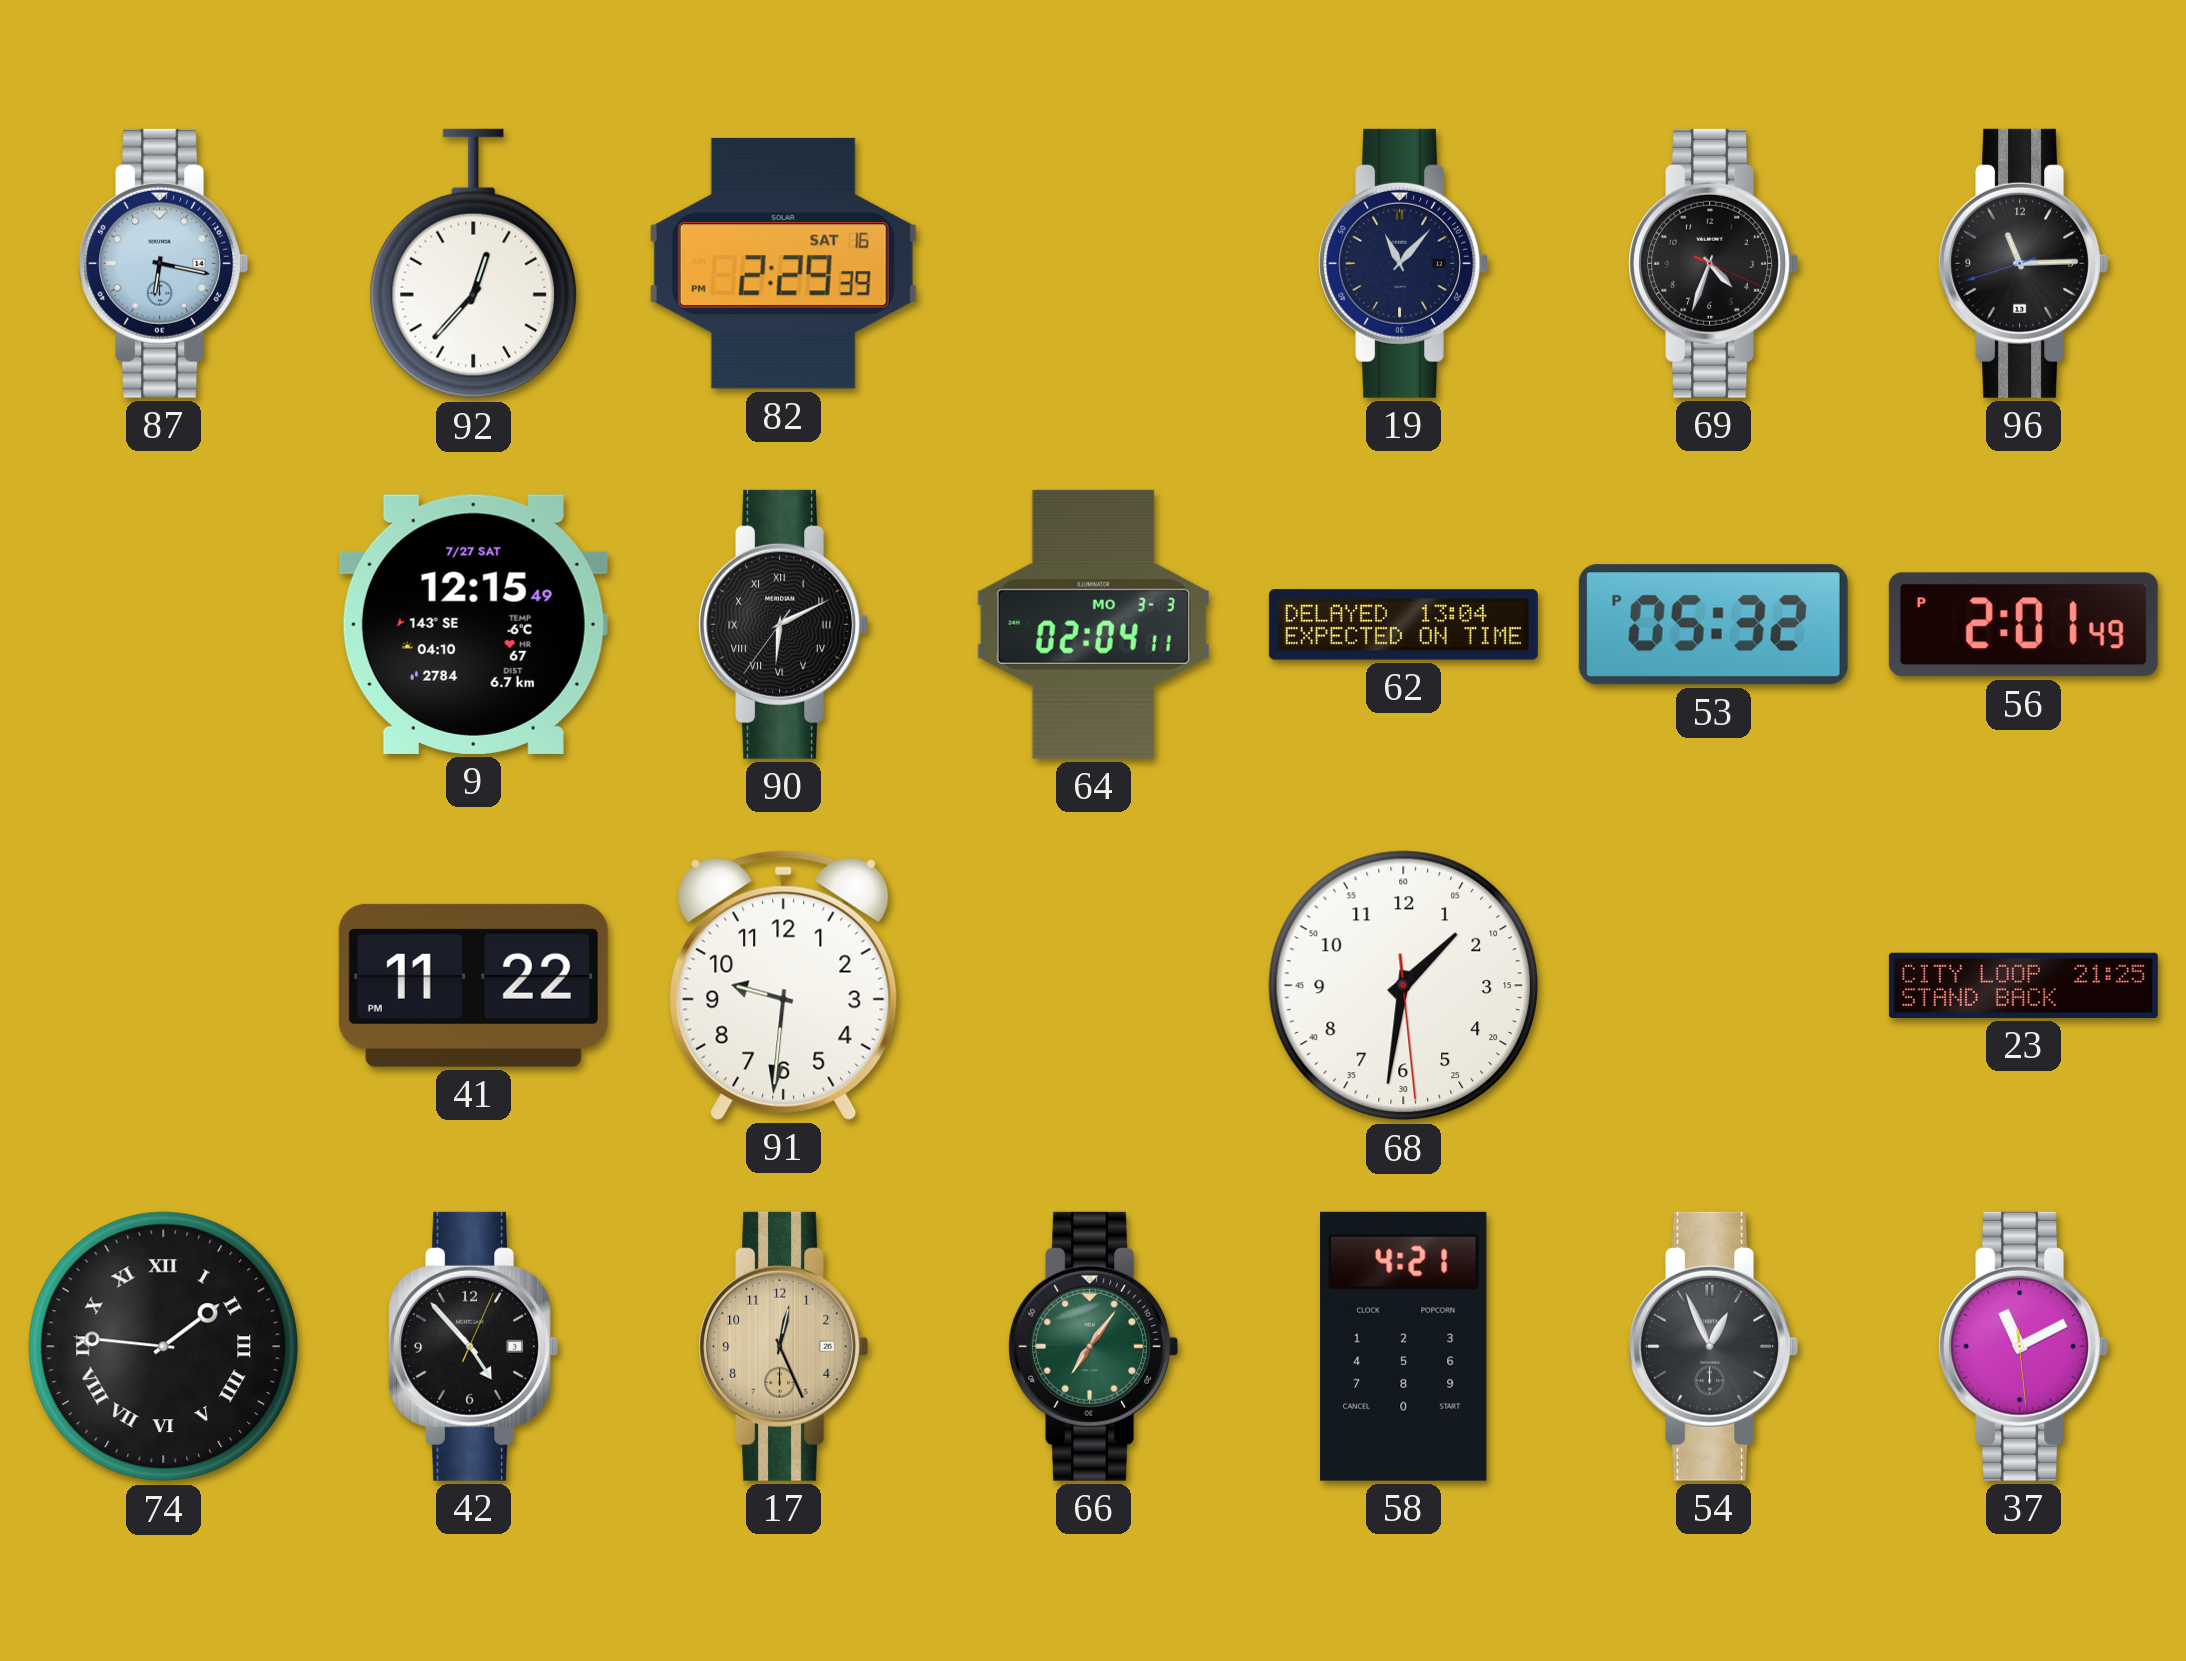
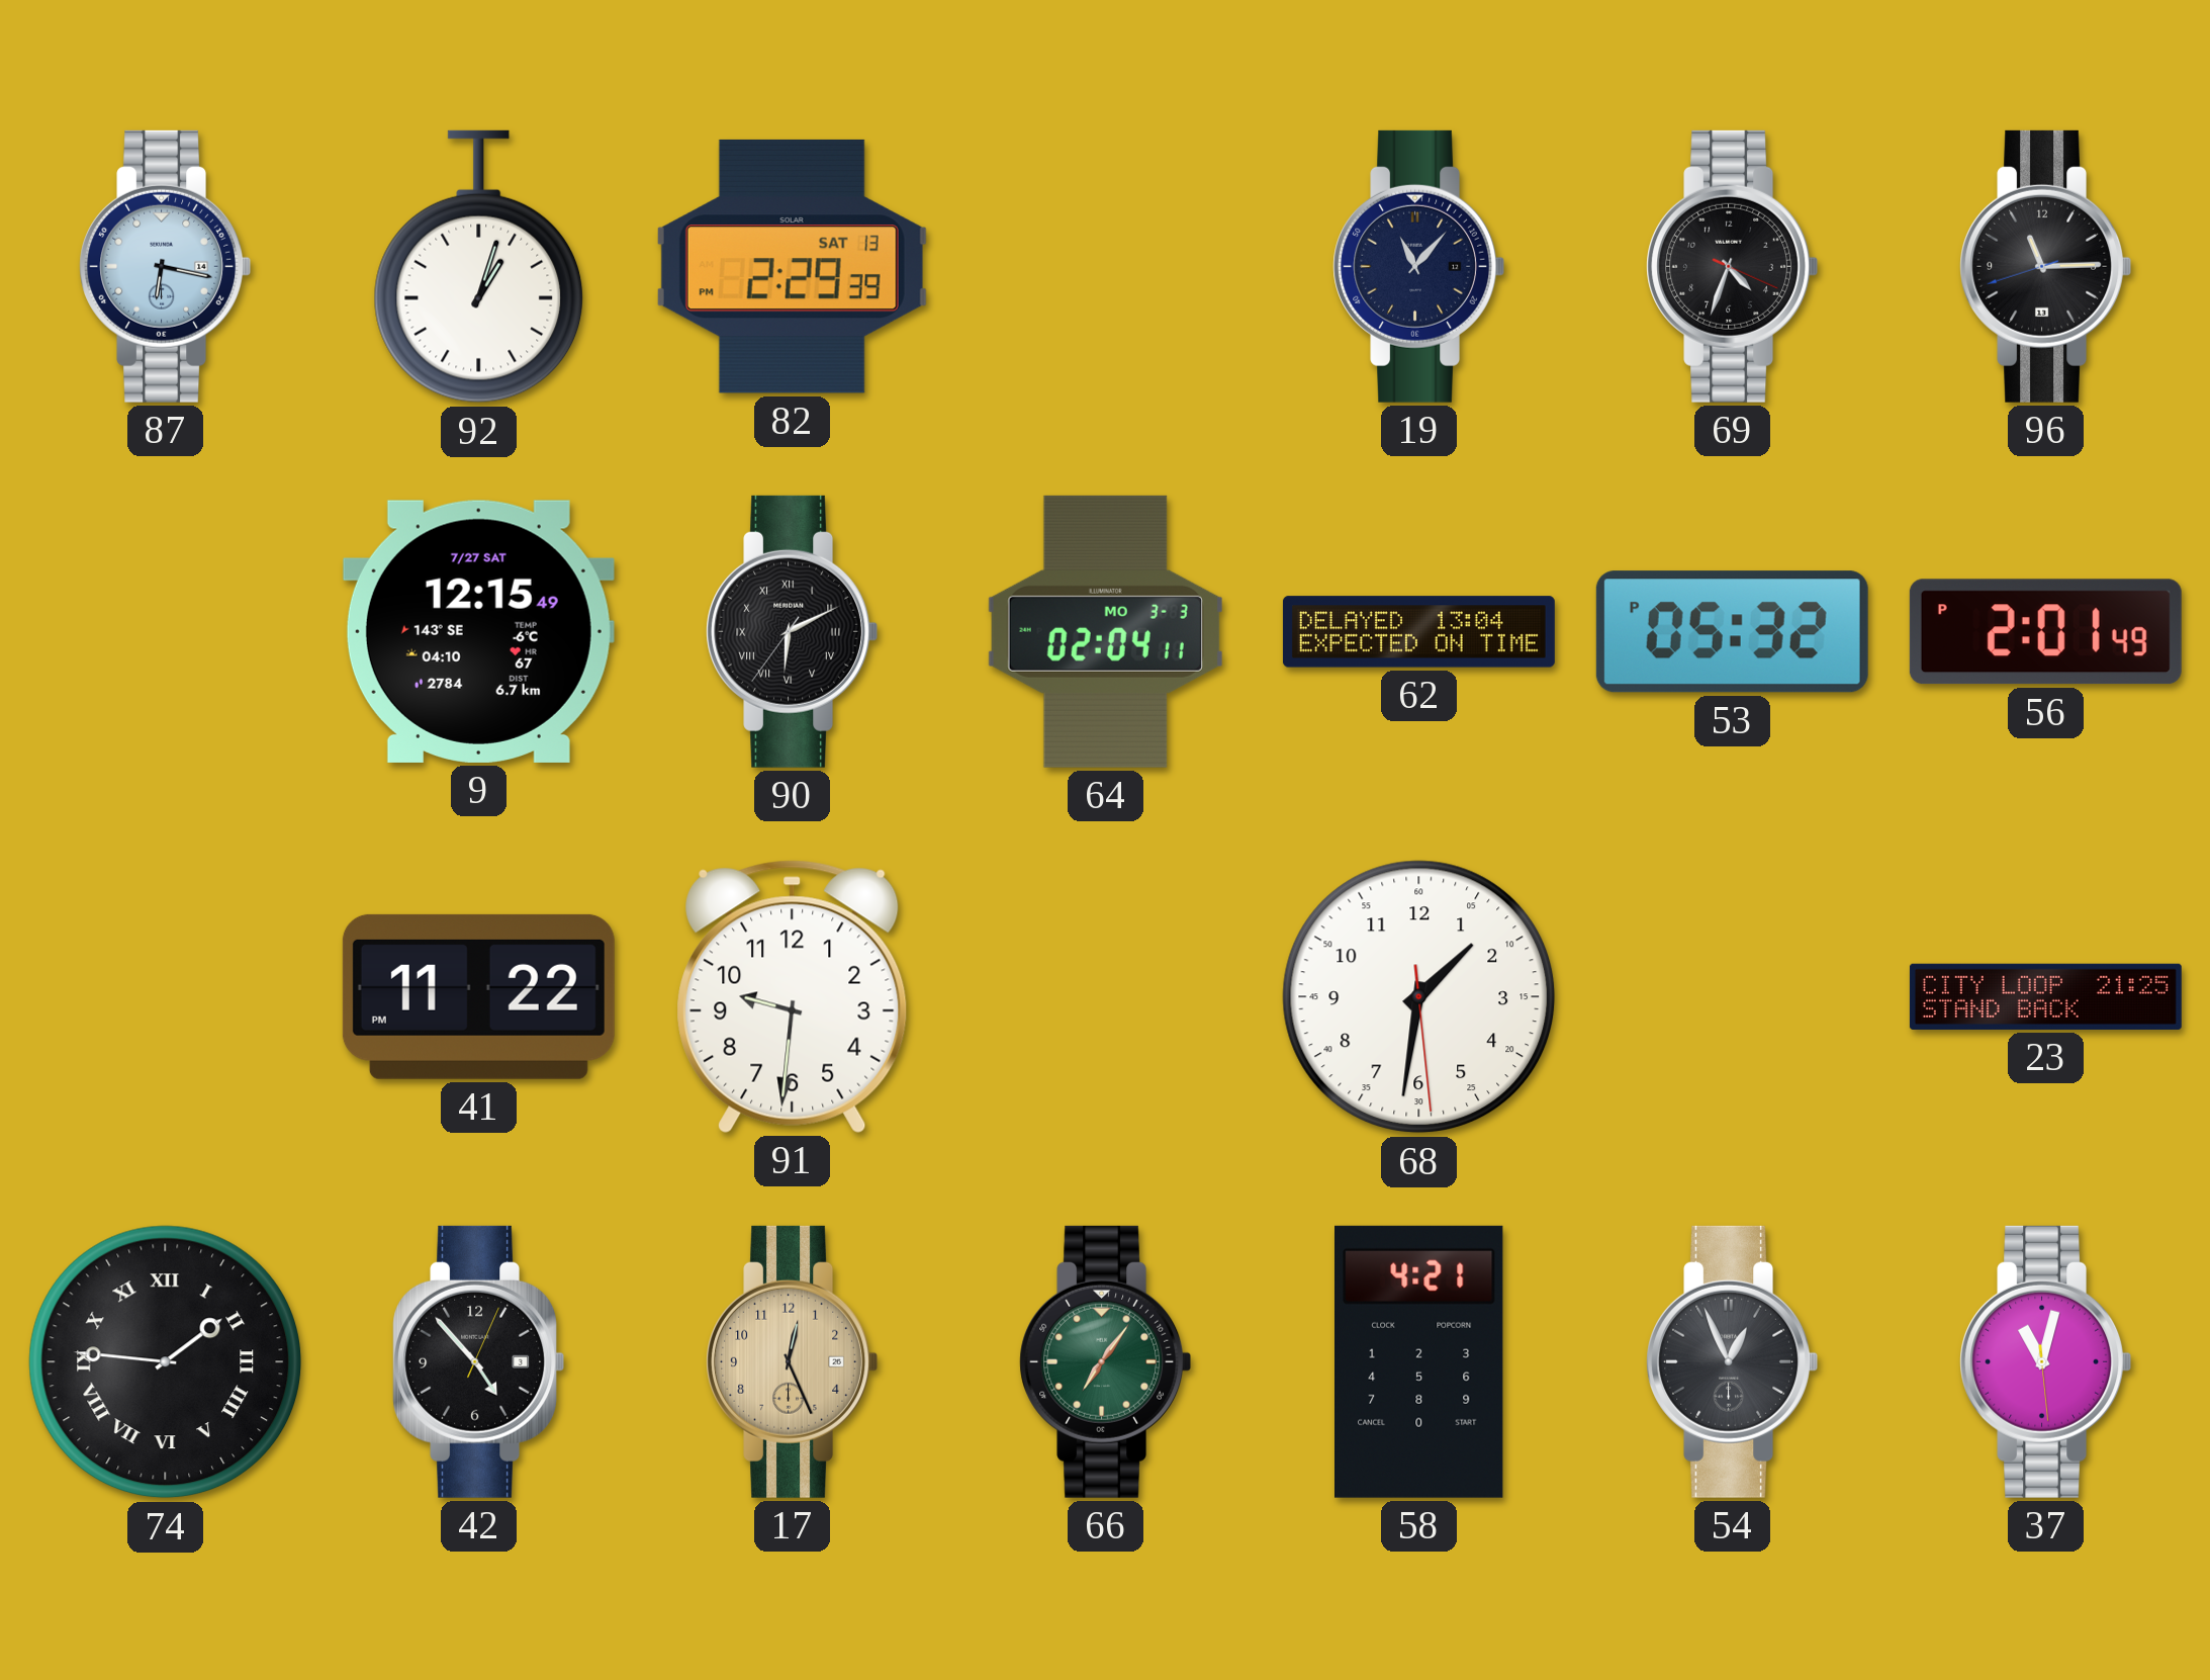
92: 12:37 -> 1:03 (479, 267)
82 date: SAT 16 -> SAT 13 (792, 266)
37: 11:10 -> 11:02 (2045, 1361)
